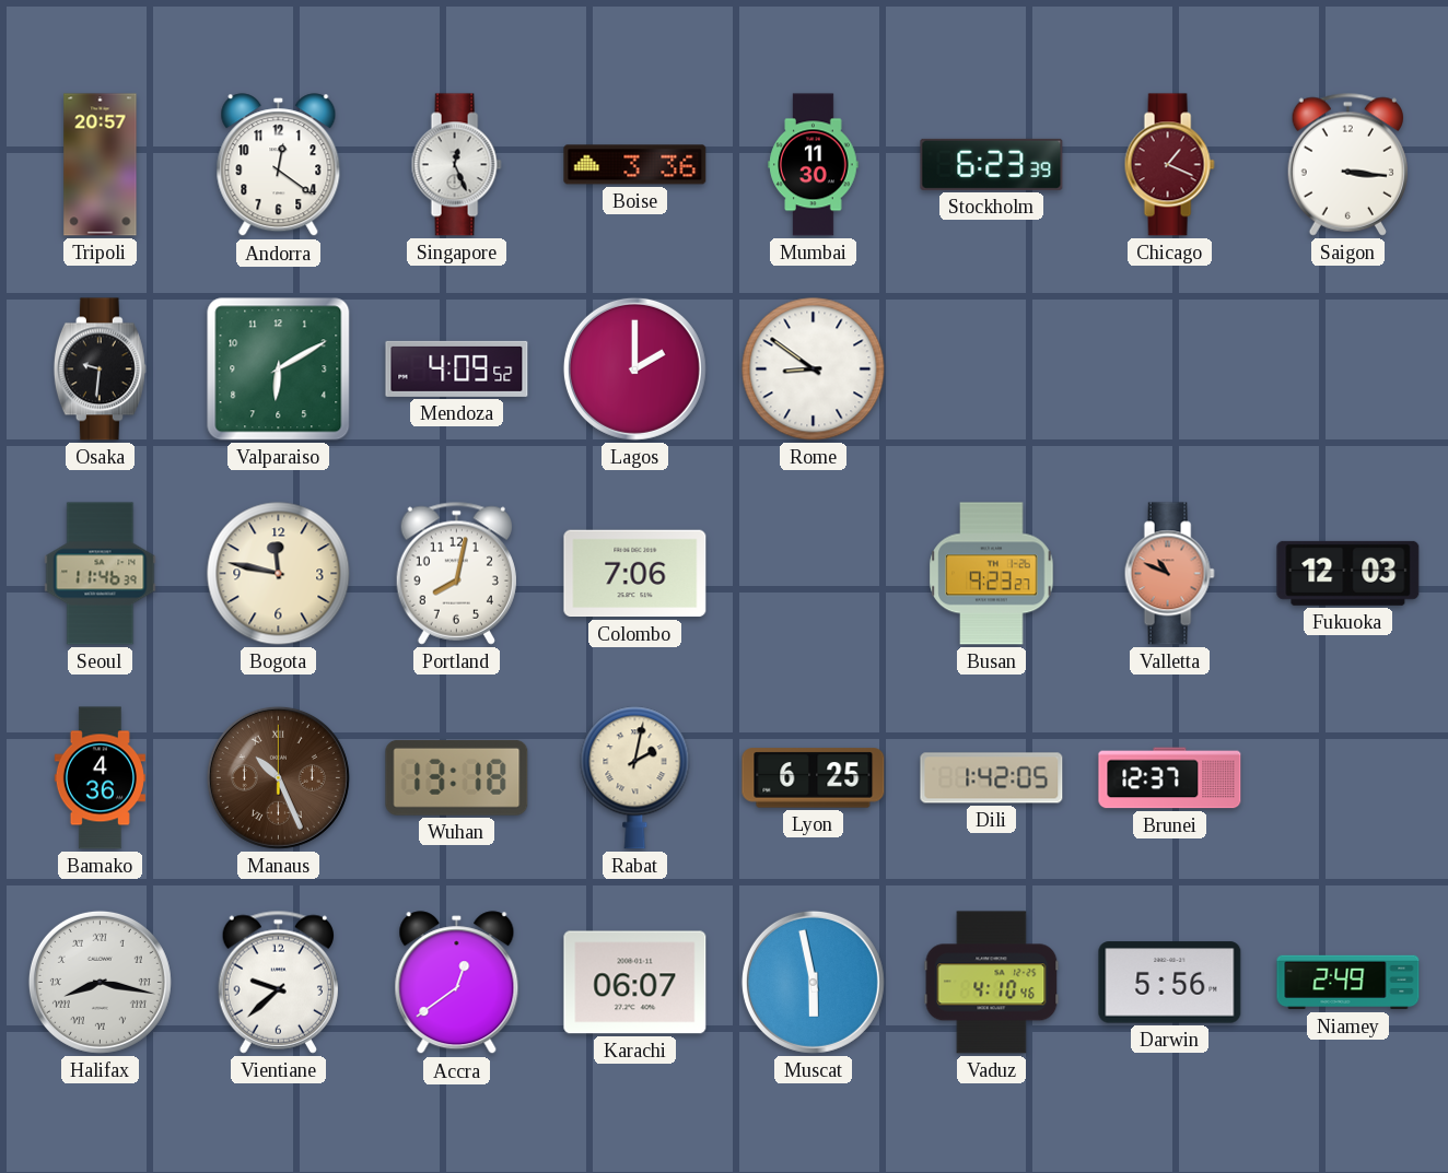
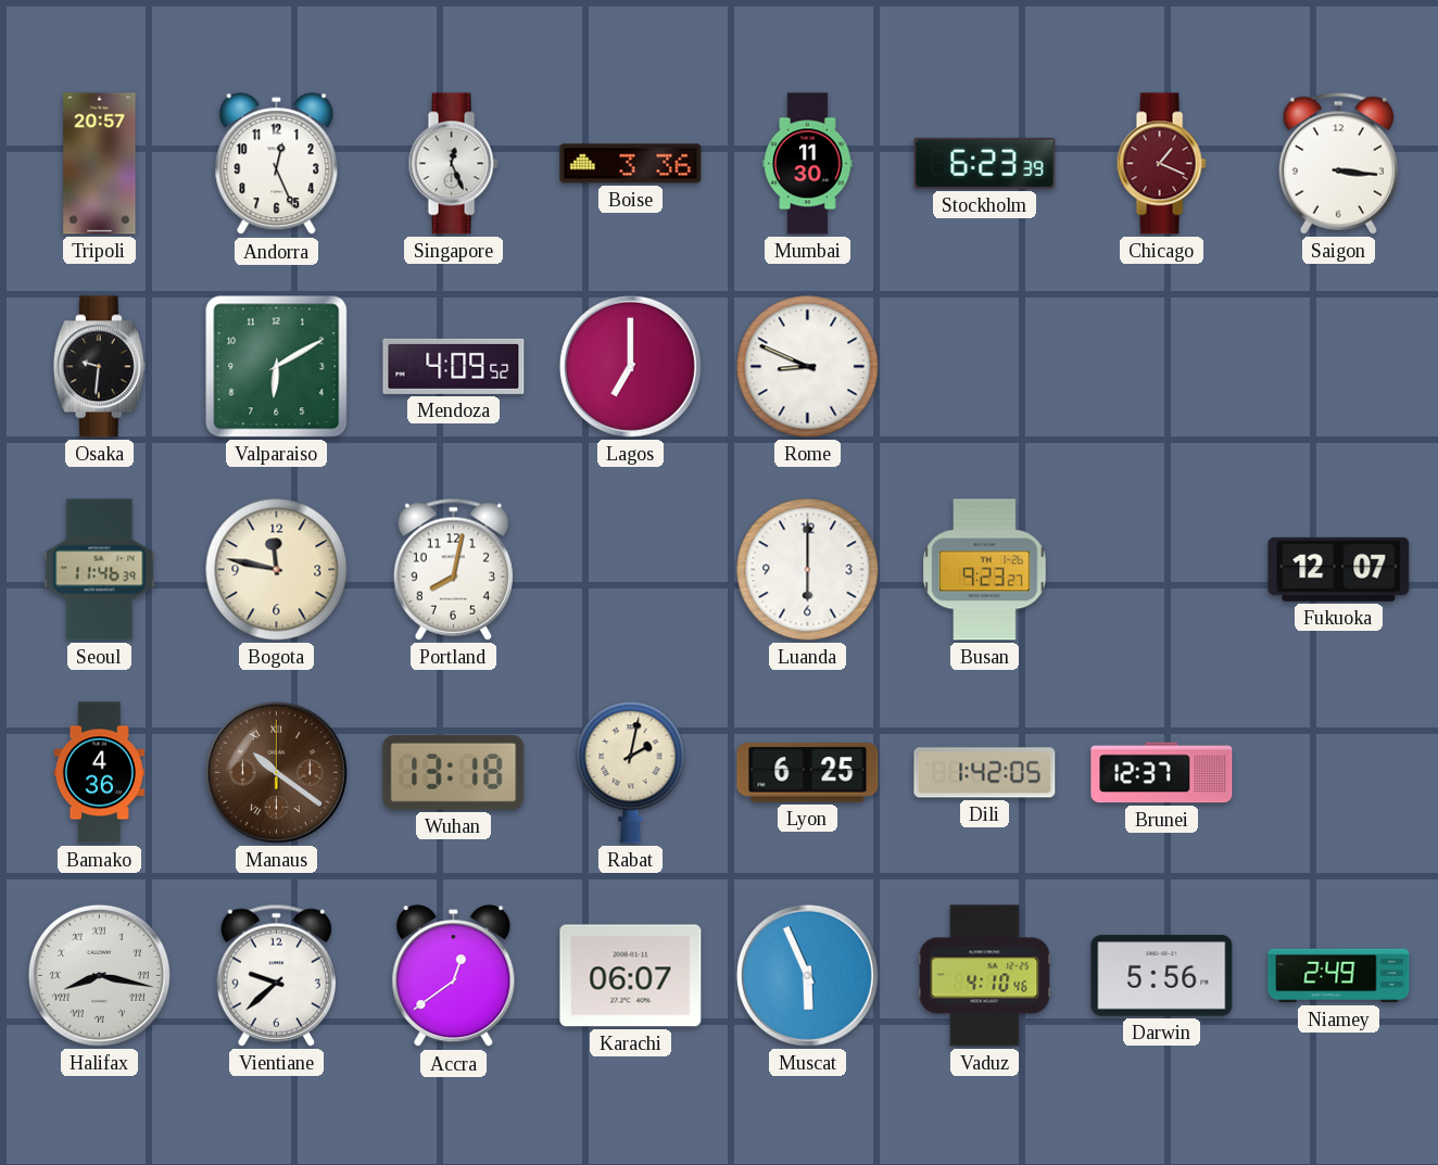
Andorra: 12:21 -> 12:26 (277, 164)
Lagos: 2:00 -> 7:00 (630, 366)
Rome: 8:51 -> 8:49 (808, 367)
Colombo: 7:06 -> none (635, 574)
Luanda: none -> 6:00 (808, 570)
Valletta: 10:49 -> none (1169, 574)
Fukuoka: 12:03 -> 12:07 (1339, 569)
Manaus: 10:26 -> 10:21 (276, 772)
Muscat: 5:58 -> 5:56 (807, 975)
